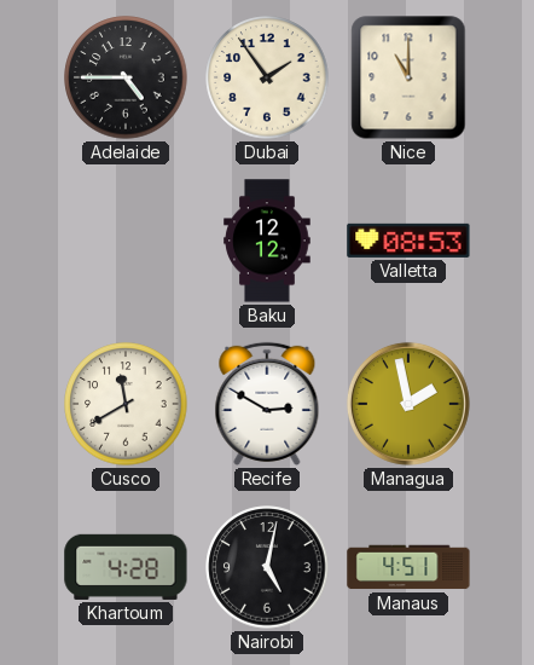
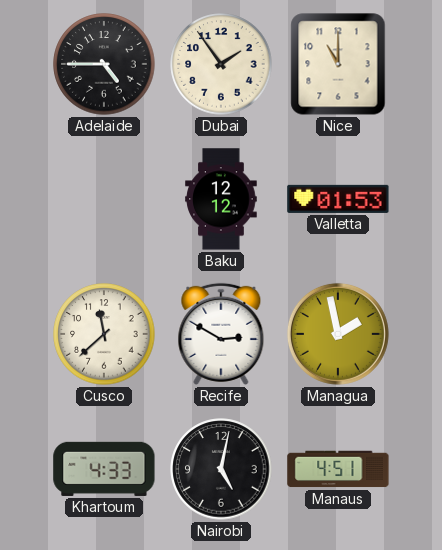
Valletta: 08:53 -> 01:53 (338, 199)
Cusco: 11:40 -> 11:38 (104, 334)
Khartoum: 4:28 -> 4:33 (104, 469)
